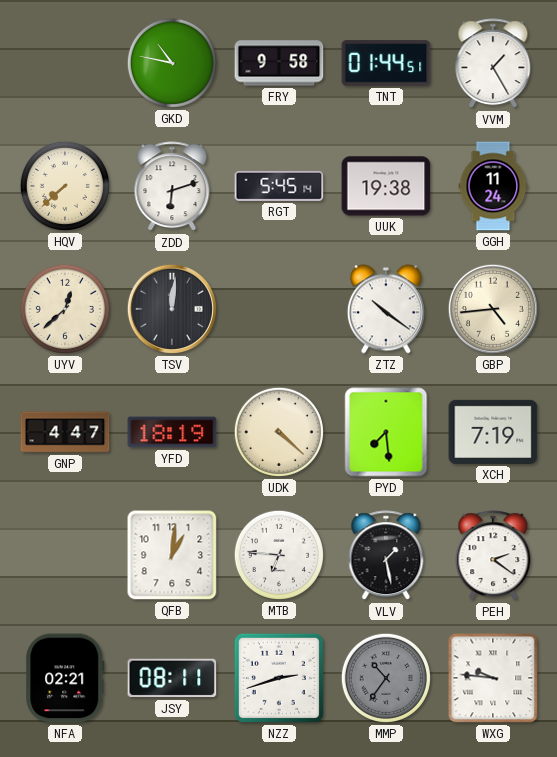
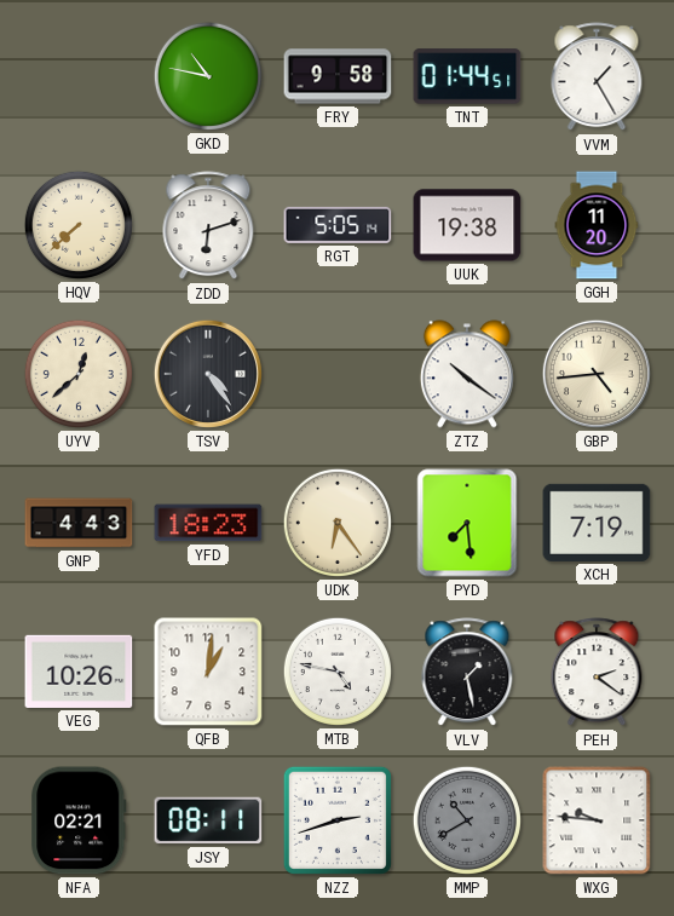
RGT: 5:45 -> 5:05 (338, 225)
GGH: 11:24 -> 11:20 (597, 225)
TSV: 12:01 -> 4:24 (208, 374)
GNP: 4:47 -> 4:43 (79, 523)
YFD: 18:19 -> 18:23 (208, 523)
UDK: 4:22 -> 6:24 (338, 523)
VEG: none -> 10:26 (79, 672)
MTB: 6:46 -> 4:47 (338, 672)
MMP: 10:36 -> 10:40 (467, 820)
